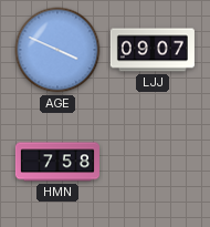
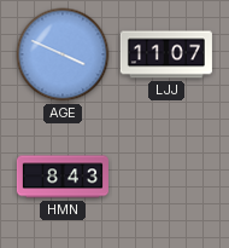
LJJ: 09:07 -> 11:07 (166, 54)
HMN: 7:58 -> 8:43 (63, 177)
